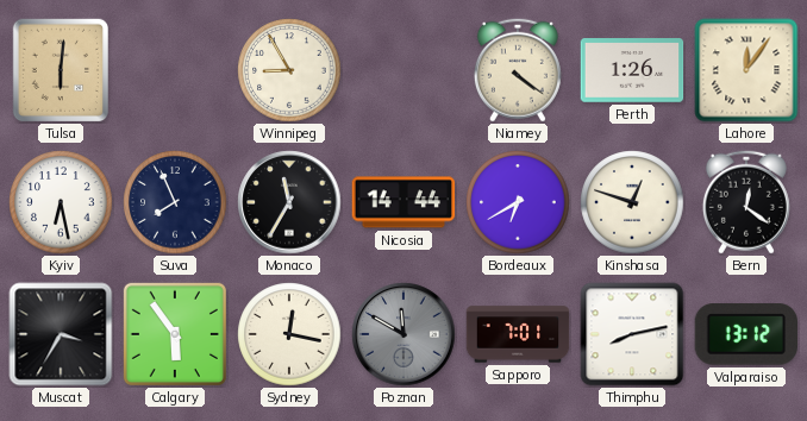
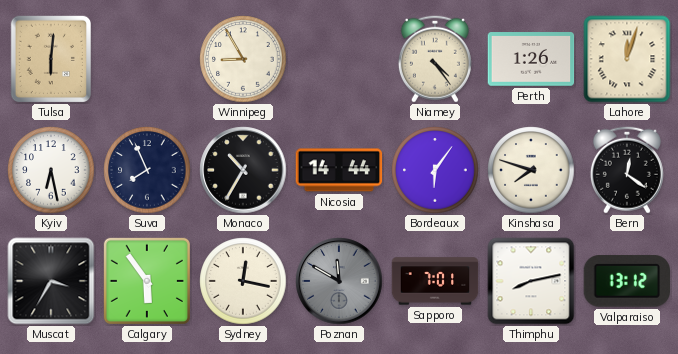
Niamey: 4:21 -> 4:24 (435, 59)
Lahore: 12:06 -> 12:03 (627, 59)
Monaco: 11:35 -> 10:35 (243, 170)
Bordeaux: 6:40 -> 6:06 (435, 170)
Kinshasa: 12:48 -> 7:48 (531, 170)
